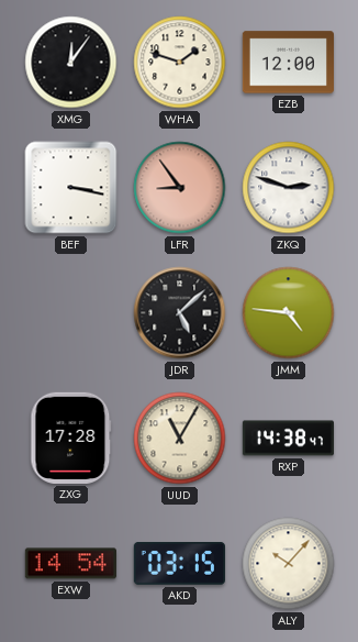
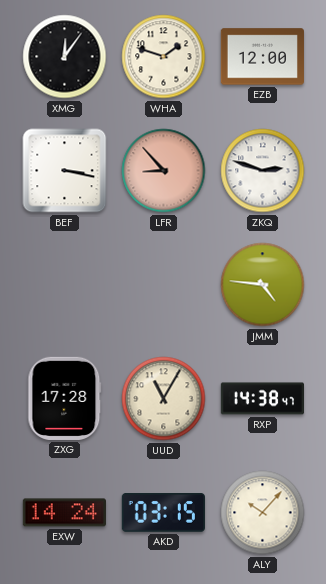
LFR: 8:54 -> 8:53 (164, 171)
JDR: 5:08 -> none (180, 313)
EXW: 14:54 -> 14:24 (64, 513)
